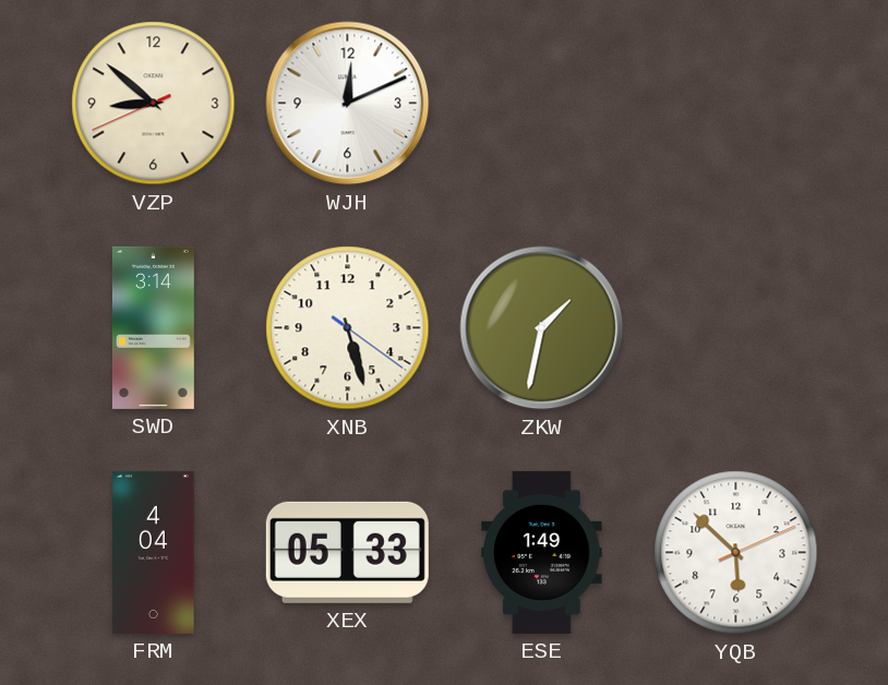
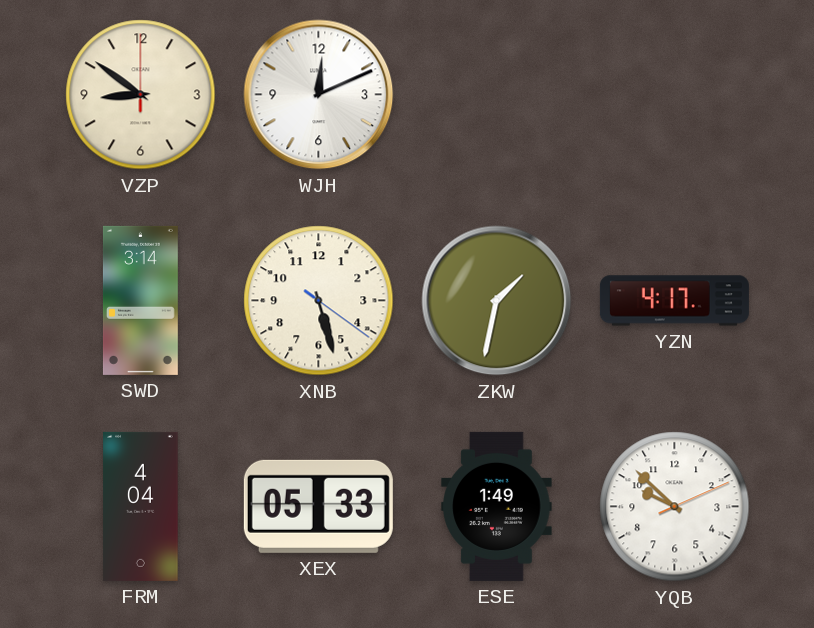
VZP: 8:51:41 -> 8:51:00 (141, 95)
YZN: none -> 4:17 (674, 301)
YQB: 5:52 -> 9:52 (675, 507)
